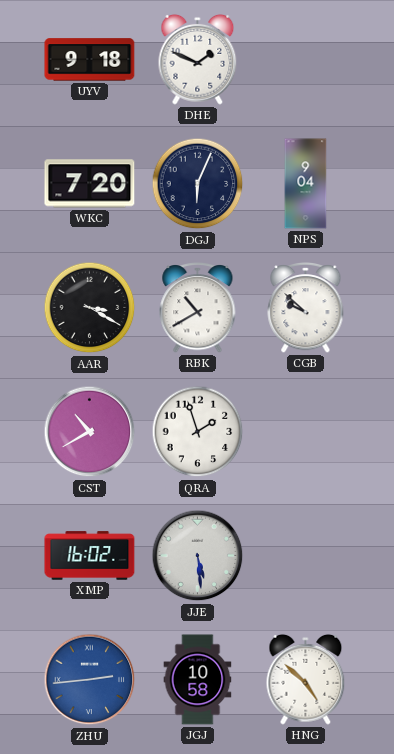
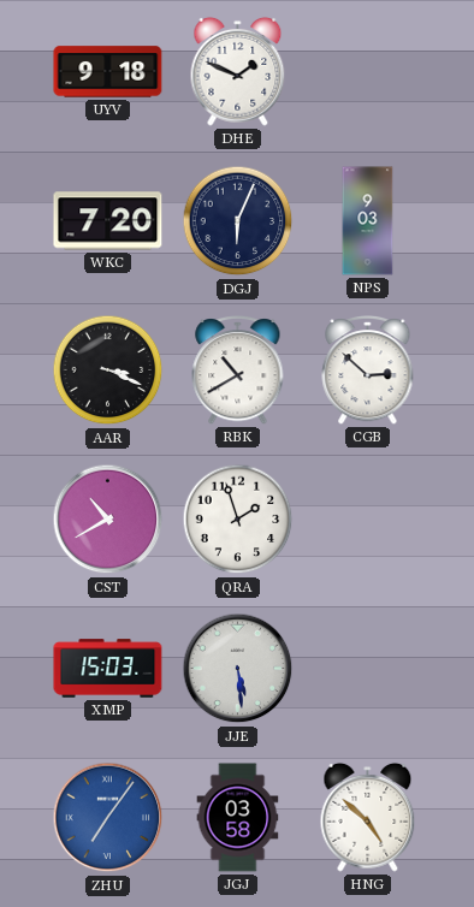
NPS: 9:04 -> 9:03 (368, 221)
AAR: 3:20 -> 3:19 (108, 370)
CGB: 9:52 -> 2:52 (368, 370)
XMP: 16:02 -> 15:03 (108, 669)
ZHU: 2:44 -> 7:06 (108, 818)
JGJ: 10:58 -> 03:58 (238, 818)
